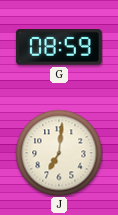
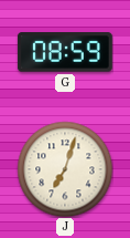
J: 7:01 -> 7:03 (65, 169)
